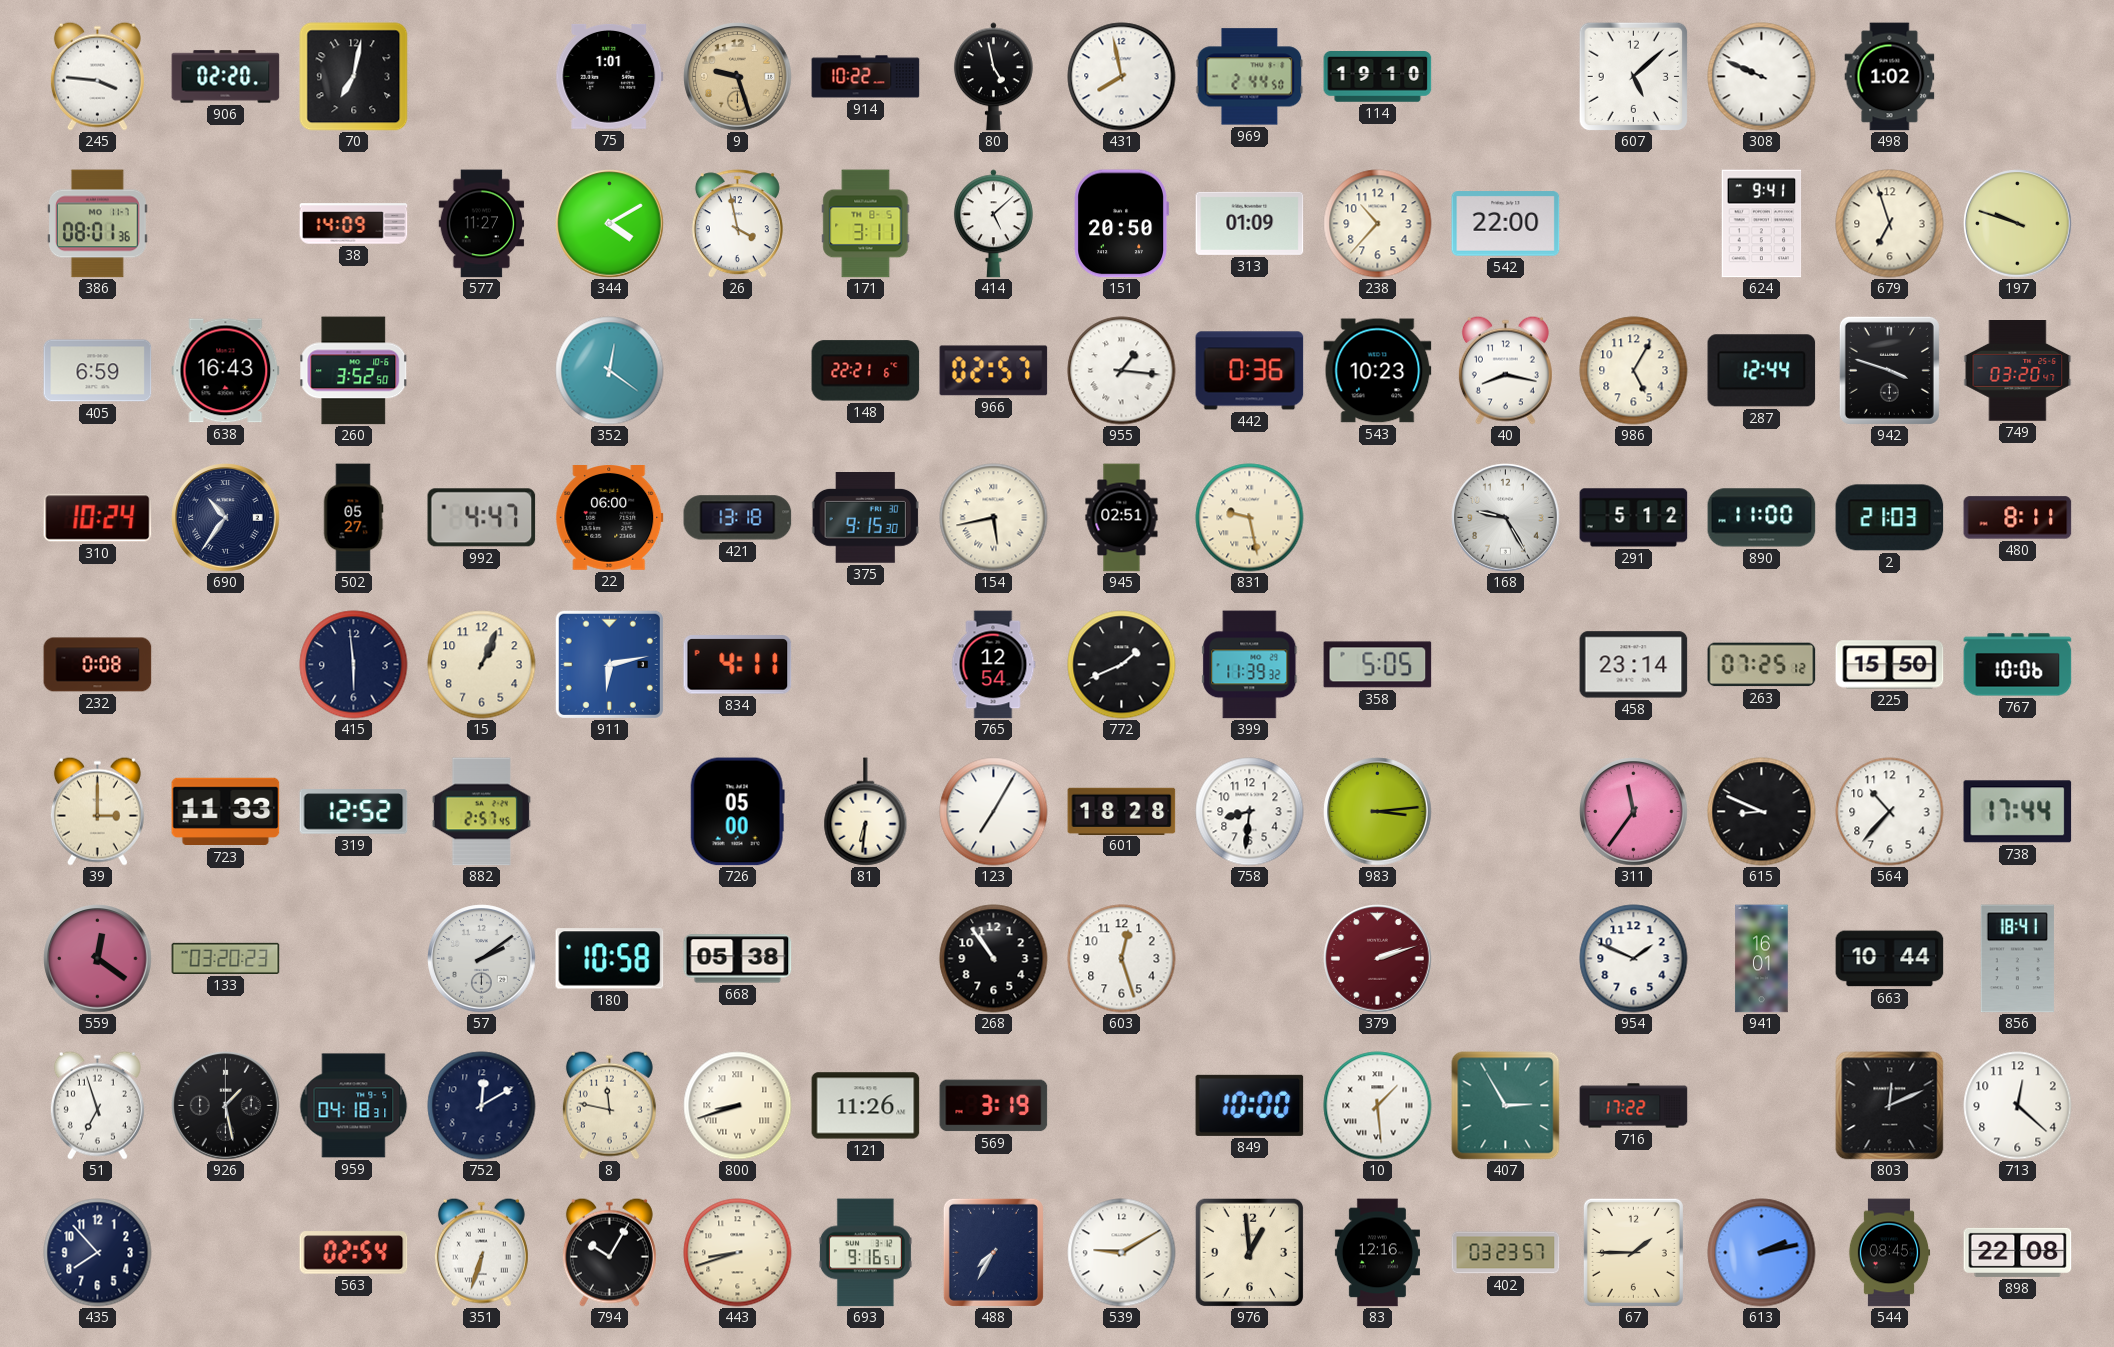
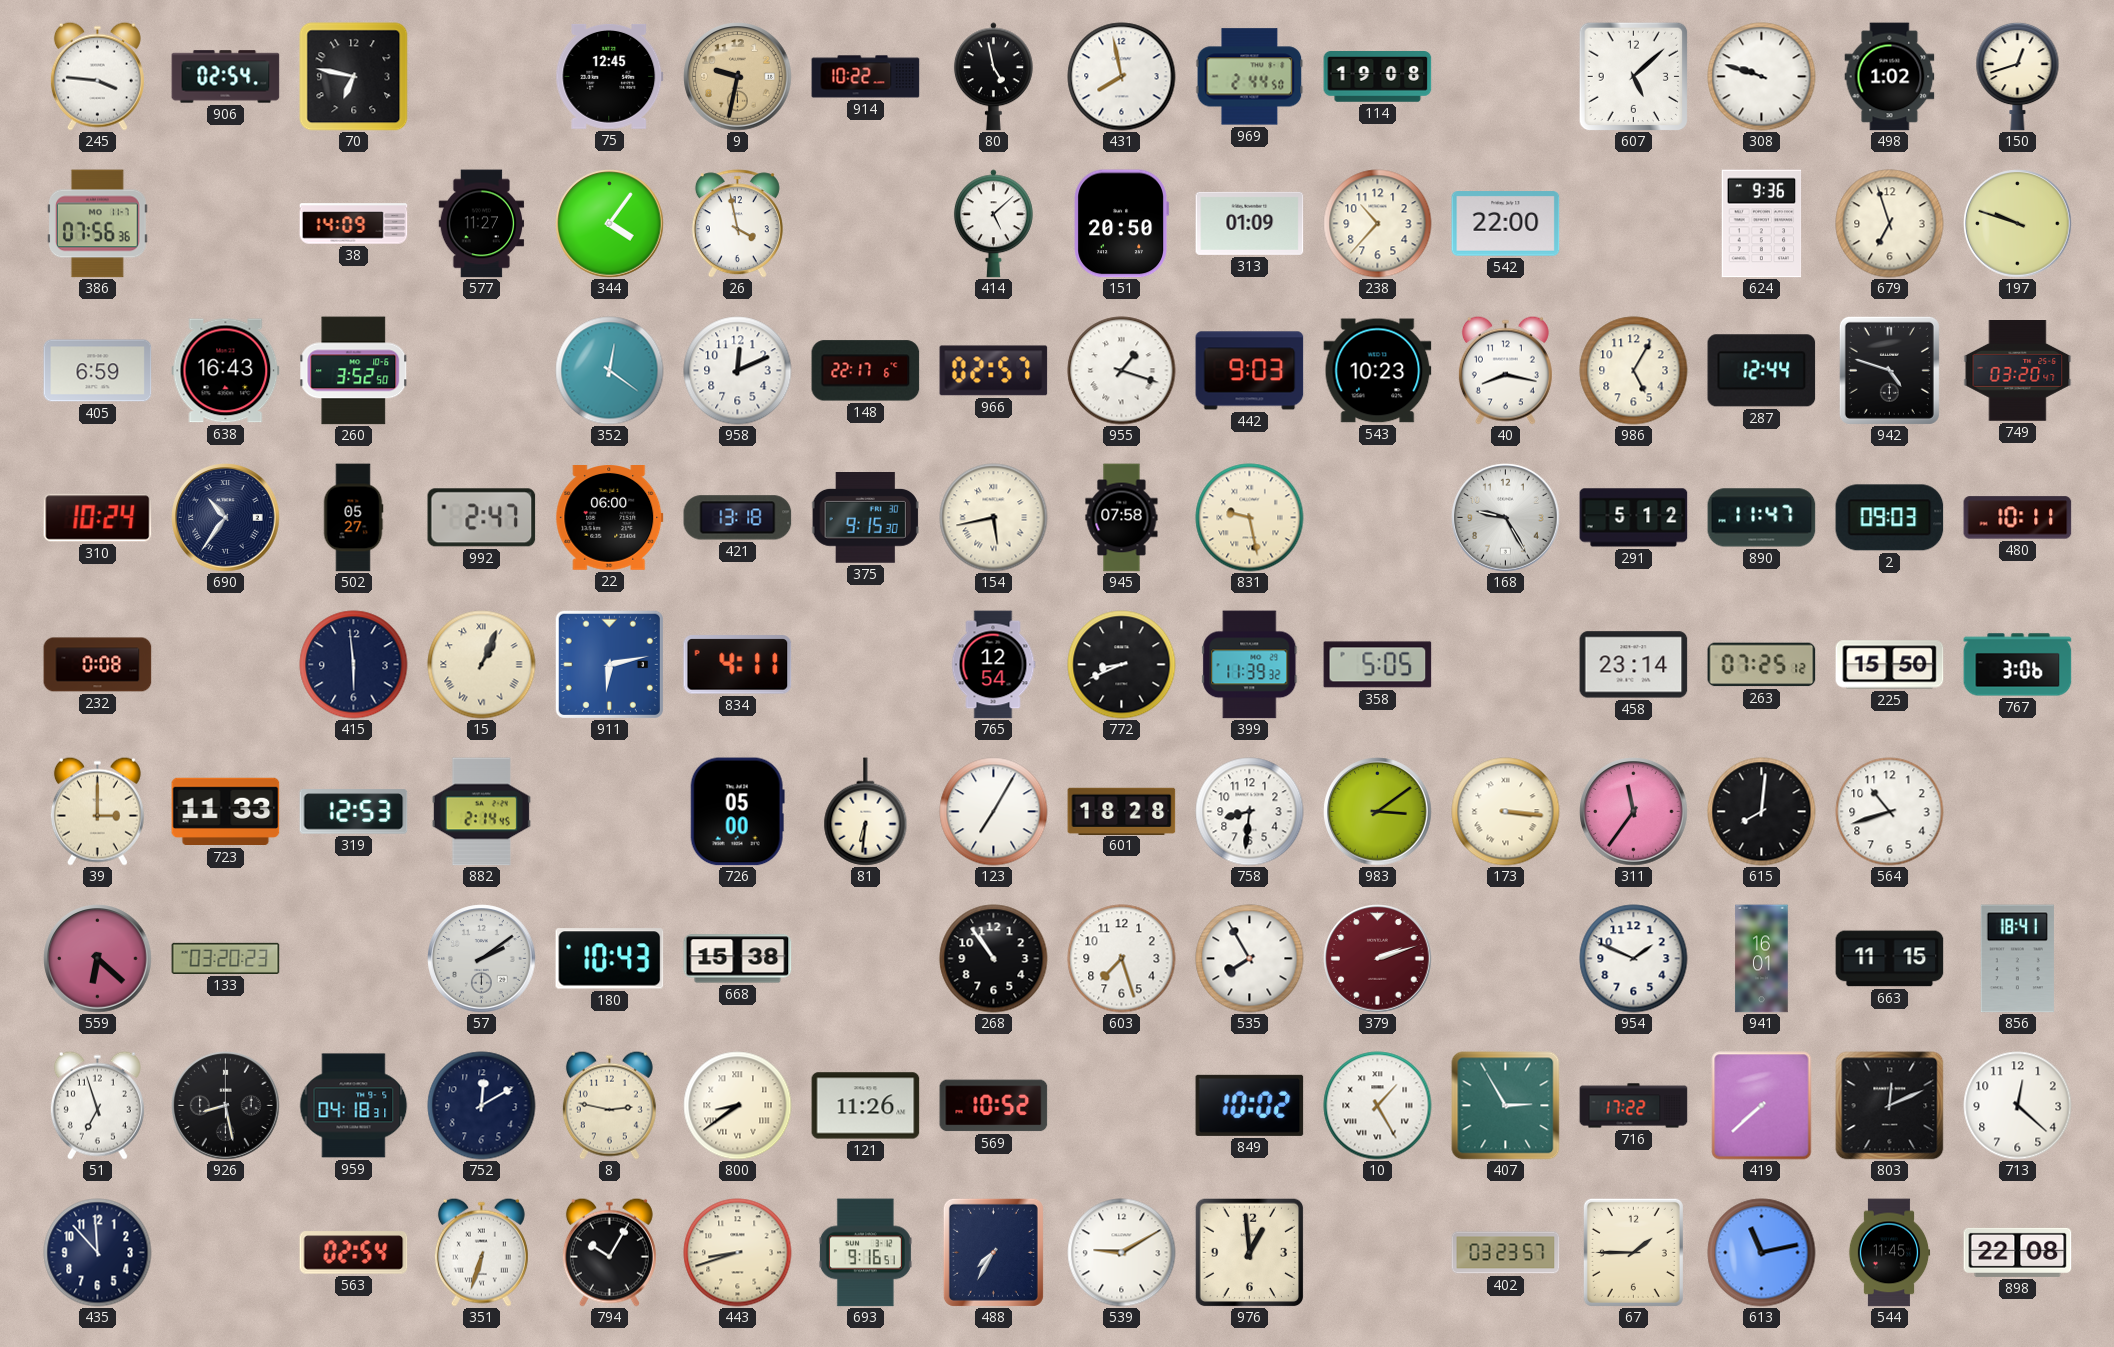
906: 02:20 -> 02:54 (226, 77)
70: 7:02 -> 6:47 (354, 77)
75: 1:01 -> 12:45 (610, 76)
9: 9:27 -> 9:32 (738, 77)
114: 19:10 -> 19:08 (1378, 77)
308: 9:49 -> 9:48 (1762, 77)
150: none -> 12:42 (2018, 76)
386: 08:01 -> 07:56 (97, 224)
344: 4:10 -> 4:06 (610, 224)
171: 3:11 -> none (866, 224)
624: 9:41 -> 9:36 (1762, 224)
958: none -> 12:11 (738, 371)
148: 22:21 -> 22:17 (866, 371)
955: 1:16 -> 1:18 (1122, 371)
442: 0:36 -> 9:03 (1250, 371)
942: 3:48 -> 4:48 (1889, 370)
992: 4:47 -> 2:47 (482, 518)
945: 02:51 -> 07:58 (1122, 518)
890: 11:00 -> 11:47 (1762, 518)
2: 21:03 -> 09:03 (1890, 518)
480: 8:11 -> 10:11 (2018, 518)
15 numerals: Arabic -> Roman (482, 665)
772: 1:41 -> 8:41 (1122, 665)
767: 10:06 -> 3:06 (2018, 665)
319: 12:52 -> 12:53 (354, 812)
882: 2:57 -> 2:14 (481, 812)
983: 3:14 -> 3:09 (1378, 812)
173: none -> 3:16 (1506, 812)
615: 8:49 -> 8:01 (1762, 812)
564: 10:37 -> 10:42 (1890, 812)
738: 17:44 -> none (2018, 812)
559: 12:21 -> 6:22 (98, 959)
180: 10:58 -> 10:43 (610, 959)
668: 05:38 -> 15:38 (738, 959)
603: 12:27 -> 7:27 (1122, 959)
535: none -> 7:55 (1250, 959)
663: 10:44 -> 11:15 (1890, 959)
926: 1:28 -> 8:28 (226, 1106)
8: 11:47 -> 2:47 (609, 1105)
800: 8:42 -> 8:39 (738, 1106)
569: 3:19 -> 10:52 (994, 1106)
849: 10:00 -> 10:02 (1250, 1105)
10: 1:29 -> 1:25 (1378, 1106)
419: none -> 7:38 (1762, 1106)
435: 7:53 -> 11:53 (98, 1253)
83: 12:16 -> none (1377, 1253)
613: 2:13 -> 11:13 (1762, 1253)
544: 08:45 -> 11:45 (1889, 1253)
